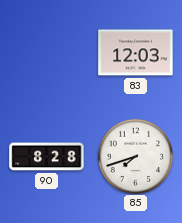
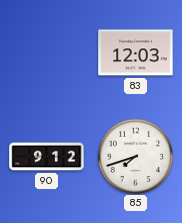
90: 8:28 -> 9:12 (47, 157)
